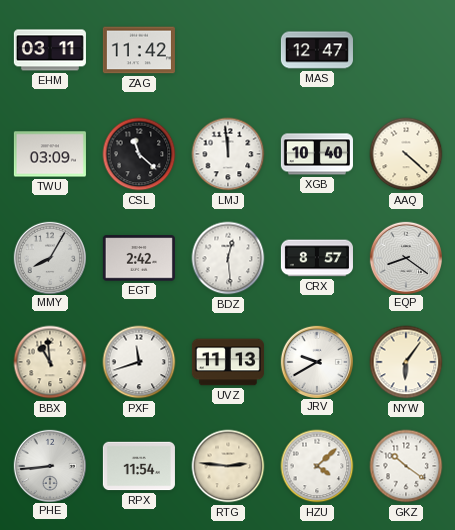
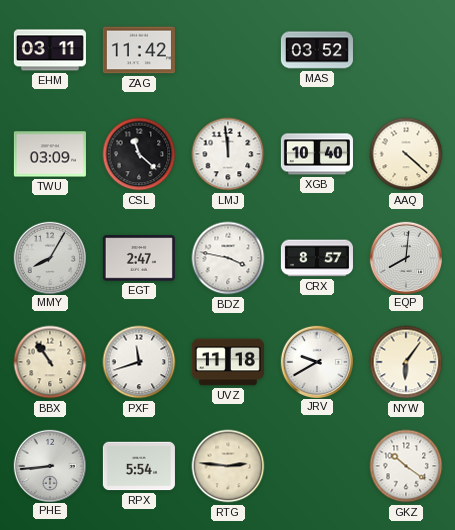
MAS: 12:47 -> 03:52 (317, 50)
EGT: 2:42 -> 2:47 (139, 258)
BDZ: 12:29 -> 3:47 (228, 258)
EQP: 8:21 -> 8:01 (405, 257)
BBX: 10:59 -> 10:54 (50, 362)
UVZ: 11:13 -> 11:18 (228, 362)
RPX: 11:54 -> 5:54 (139, 466)
HZU: 4:08 -> none (317, 466)
